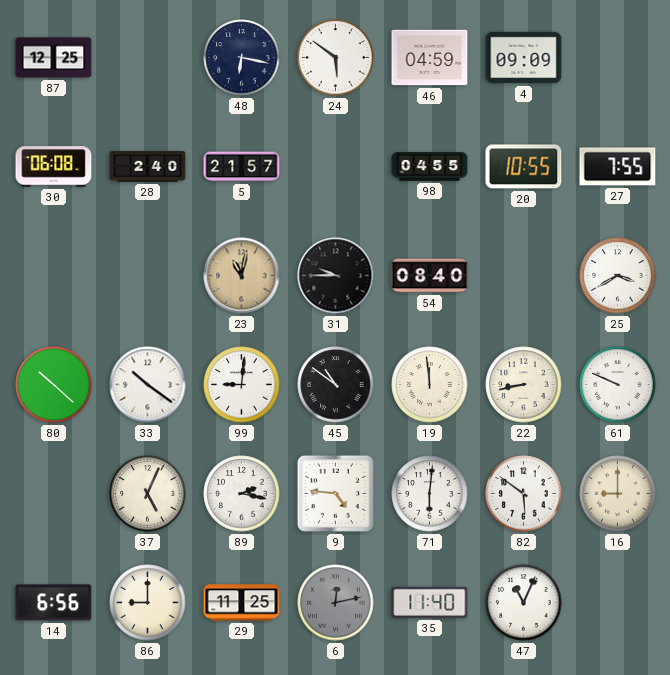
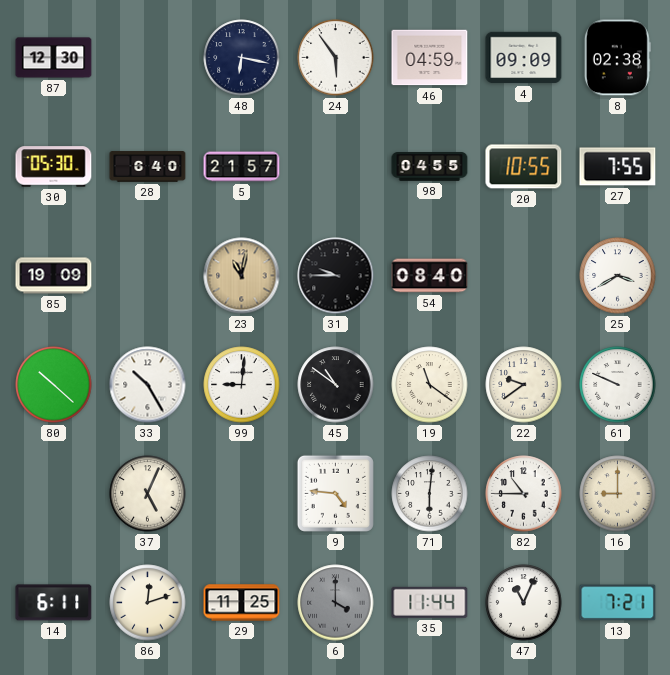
87: 12:25 -> 12:30 (54, 58)
24: 5:51 -> 5:54 (336, 58)
8: none -> 02:38 (617, 58)
30: 06:08 -> 05:30 (54, 167)
28: 2:40 -> 6:40 (148, 167)
85: none -> 19:09 (54, 276)
33: 10:21 -> 10:25 (148, 385)
19: 11:59 -> 11:21 (430, 385)
22: 8:43 -> 9:39 (524, 385)
89: 2:17 -> none (242, 494)
82: 5:51 -> 10:45 (524, 494)
14: 6:56 -> 6:11 (54, 603)
86: 9:00 -> 12:12 (148, 603)
6: 12:13 -> 4:00 (336, 603)
35: 11:40 -> 11:44 (430, 602)
13: none -> 7:21 (618, 603)
